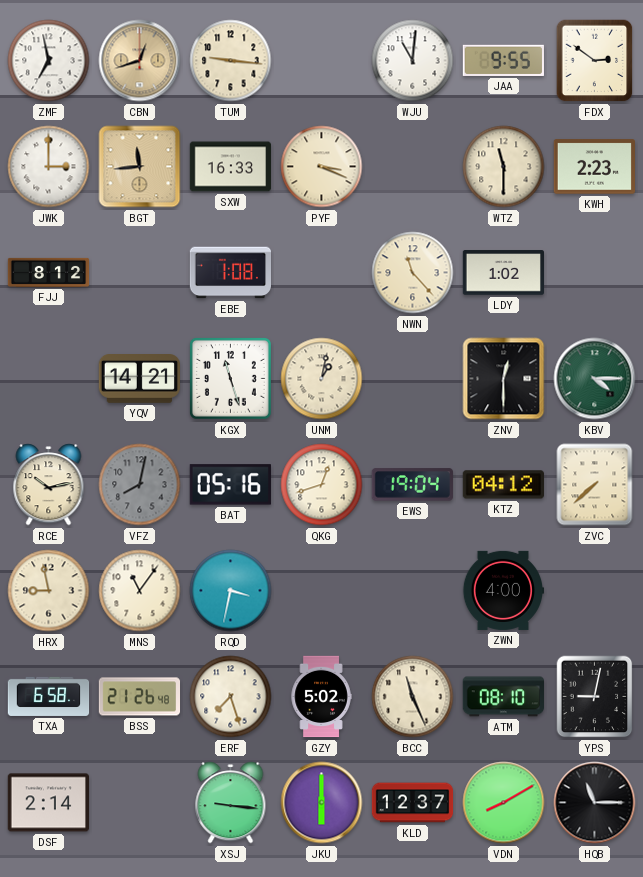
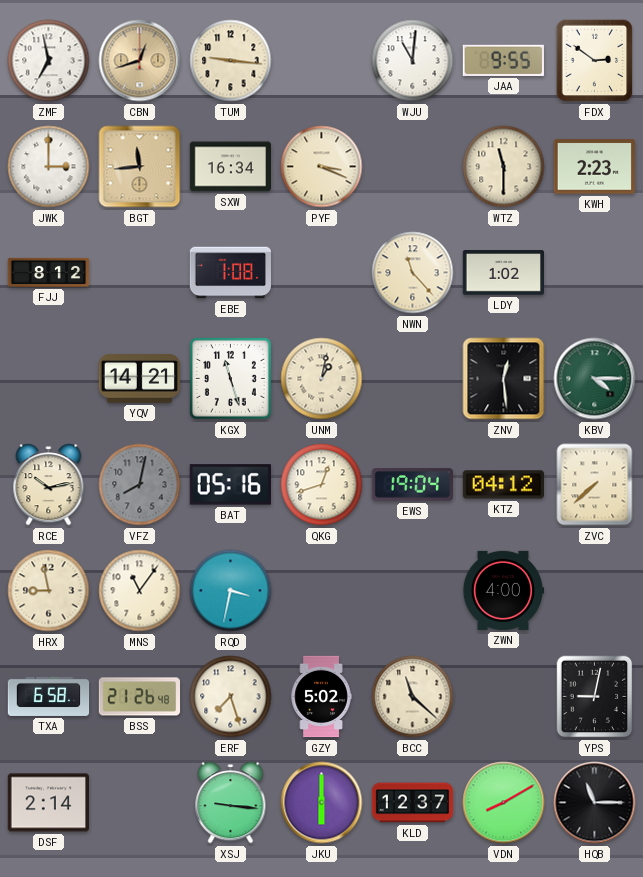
SXW: 16:33 -> 16:34 (231, 167)
ZNV: 12:30 -> 12:29 (504, 379)
BCC: 11:26 -> 11:22 (413, 697)
ATM: 08:10 -> none (503, 697)
